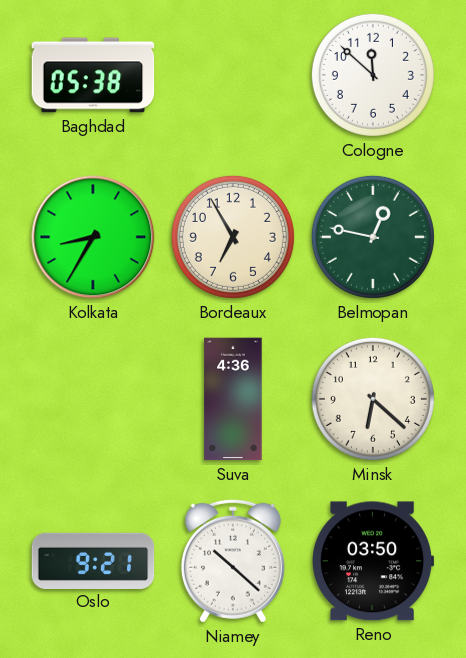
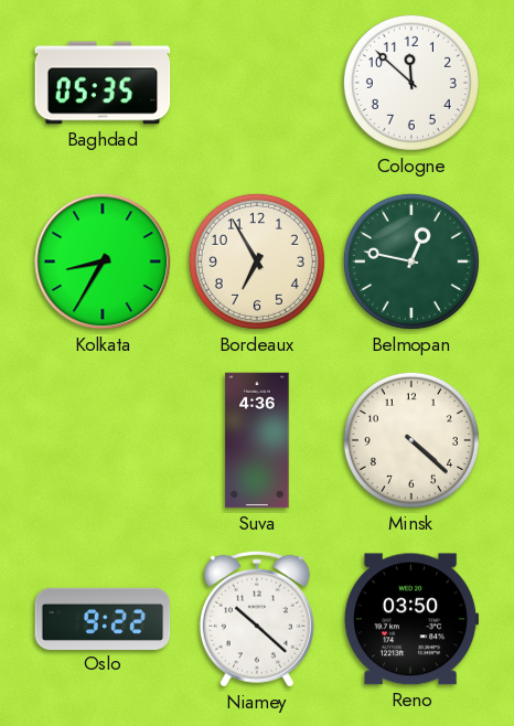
Baghdad: 05:38 -> 05:35 (103, 83)
Minsk: 6:22 -> 4:22 (411, 440)
Oslo: 9:21 -> 9:22 (103, 618)
